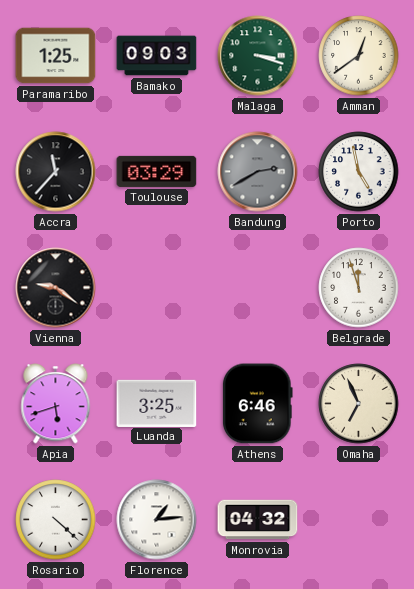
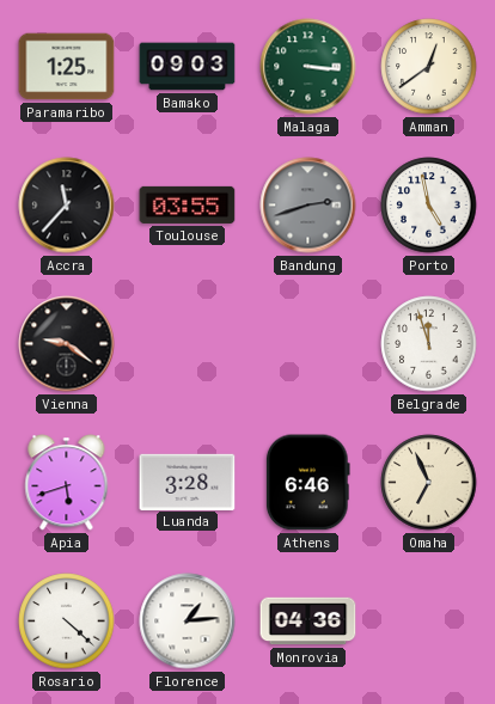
Malaga: 3:18 -> 3:16 (308, 67)
Toulouse: 03:29 -> 03:55 (188, 204)
Bandung: 2:40 -> 2:42 (308, 206)
Luanda: 3:25 -> 3:28 (188, 482)
Monrovia: 04:32 -> 04:36 (308, 622)
